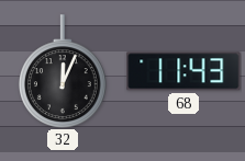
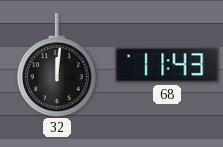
32: 12:04 -> 12:01 (57, 65)
